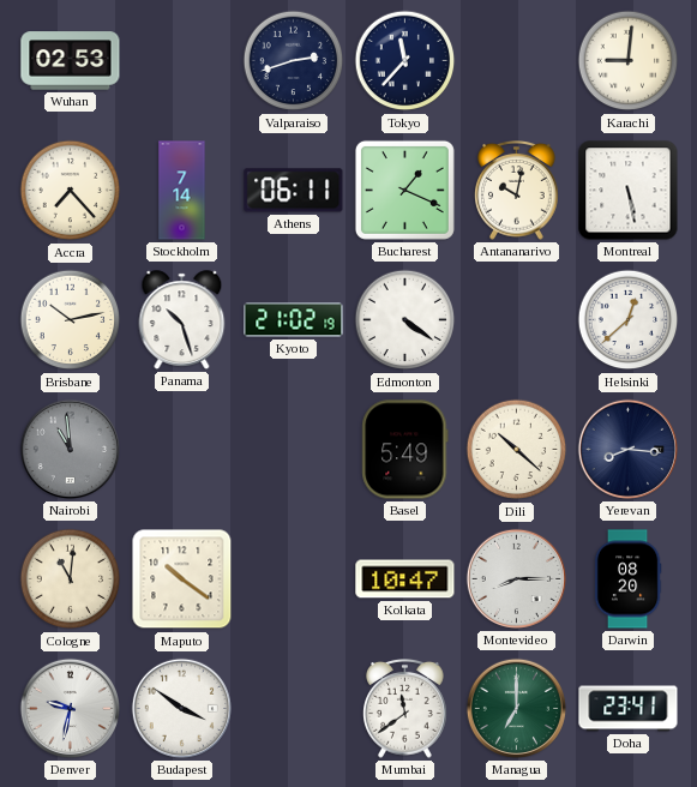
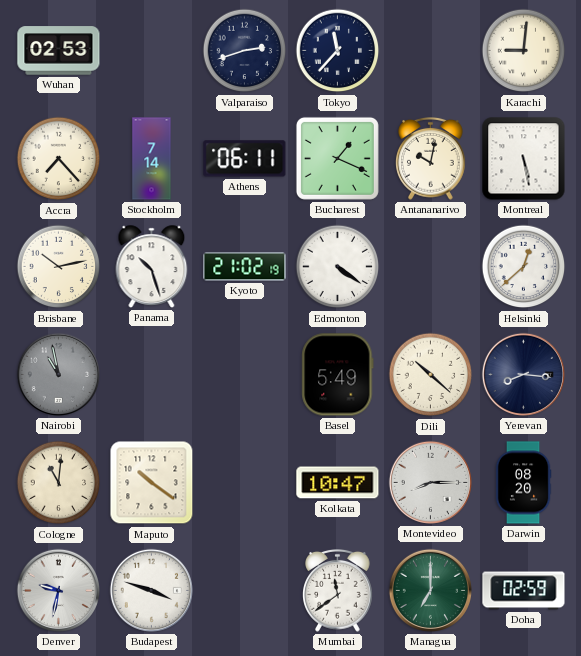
Nairobi: 10:59 -> 10:58 (58, 374)
Budapest: 3:51 -> 3:48 (151, 590)
Doha: 23:41 -> 02:59 (524, 591)
